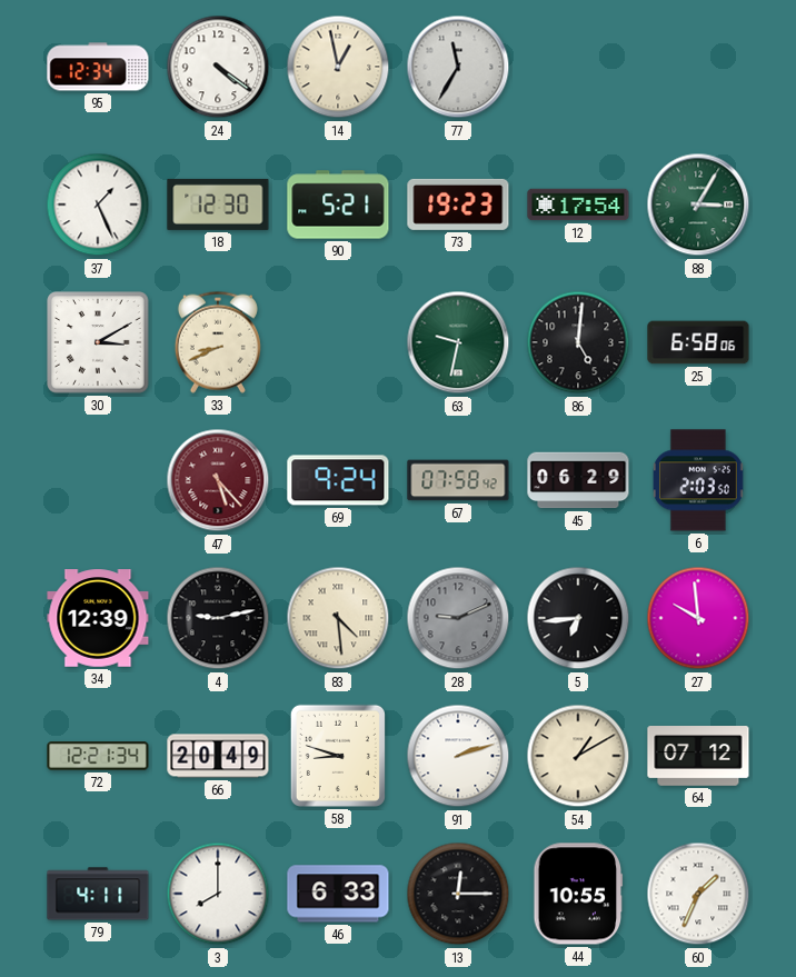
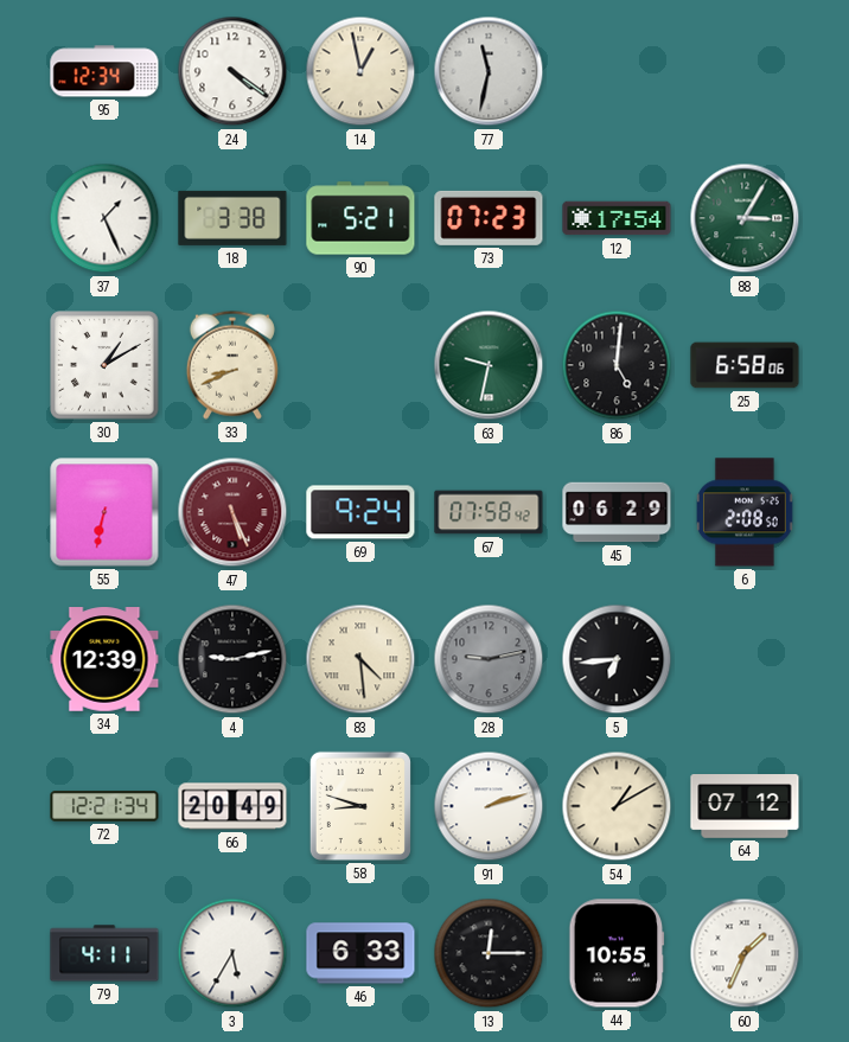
77: 11:35 -> 11:32 (489, 71)
18: 12:30 -> 3:38 (232, 218)
73: 19:23 -> 07:23 (489, 218)
30: 3:10 -> 1:10 (104, 365)
55: none -> 6:32 (104, 512)
47: 5:23 -> 5:26 (232, 512)
6: 2:03 -> 2:08 (745, 512)
28: 9:11 -> 9:13 (489, 659)
27: 9:59 -> none (698, 618)
3: 8:00 -> 5:35 (232, 953)
